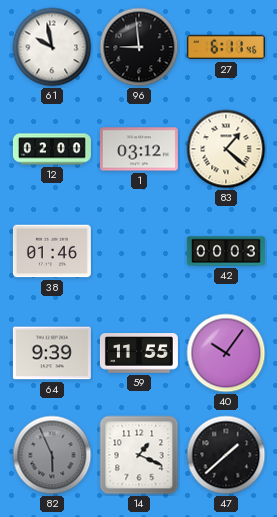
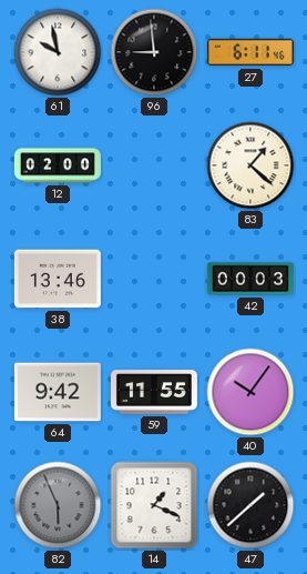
1: 03:12 -> none (139, 149)
38: 01:46 -> 13:46 (58, 279)
64: 9:39 -> 9:42 (58, 392)
